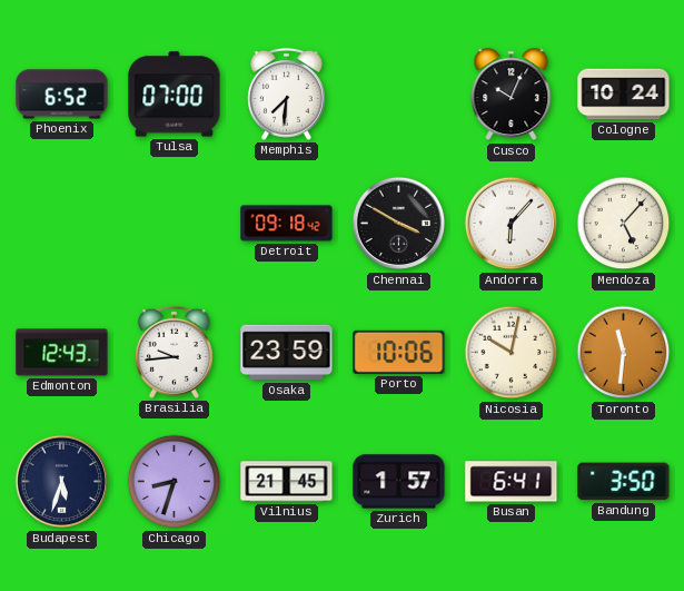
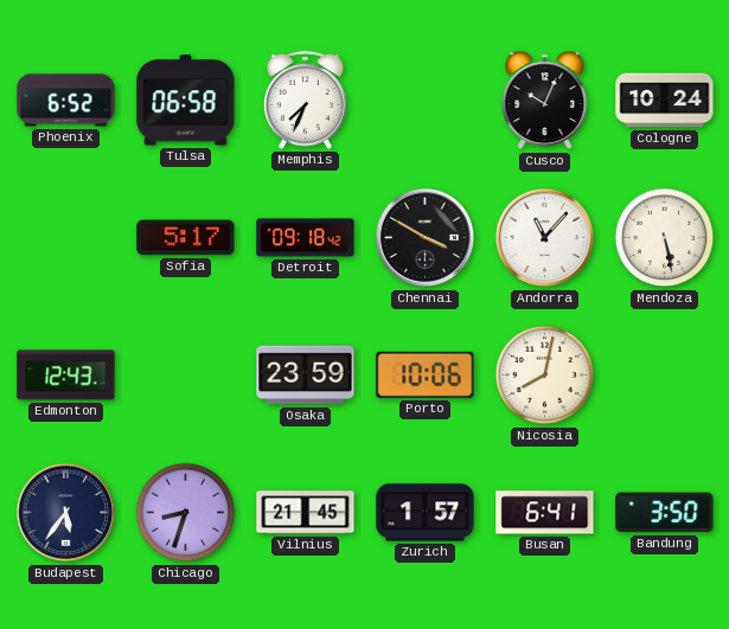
Tulsa: 07:00 -> 06:58 (186, 101)
Memphis: 7:31 -> 7:34 (305, 100)
Sofia: none -> 5:17 (186, 238)
Andorra: 6:07 -> 11:07 (545, 238)
Mendoza: 5:07 -> 5:28 (665, 238)
Brasilia: 9:44 -> none (174, 352)
Nicosia: 10:02 -> 8:02 (545, 376)
Toronto: 11:31 -> none (624, 353)
Budapest: 5:33 -> 5:36 (66, 513)
